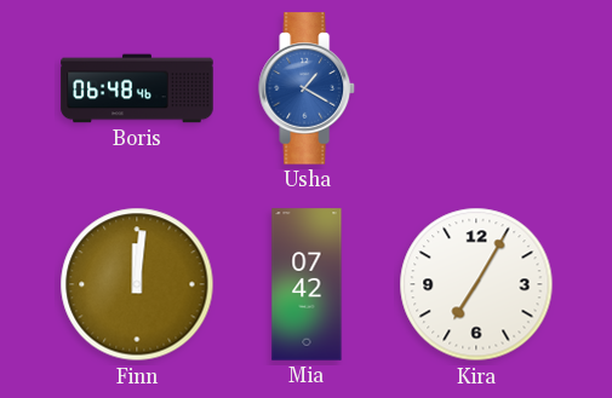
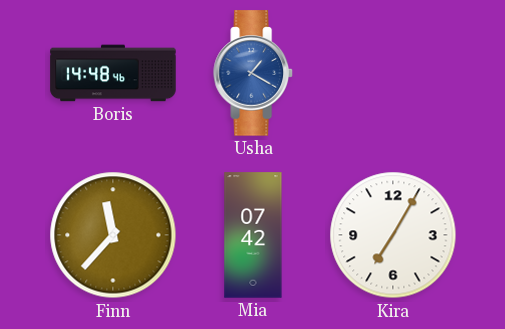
Boris: 06:48 -> 14:48 (113, 73)
Finn: 12:01 -> 11:37 (113, 235)
